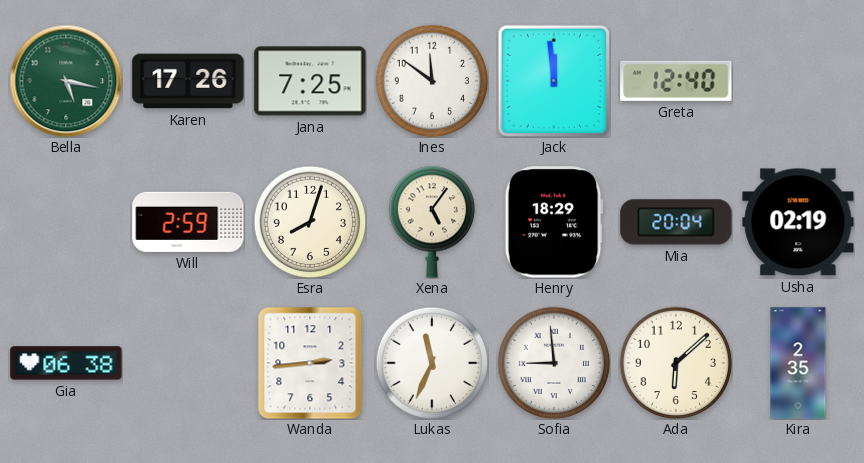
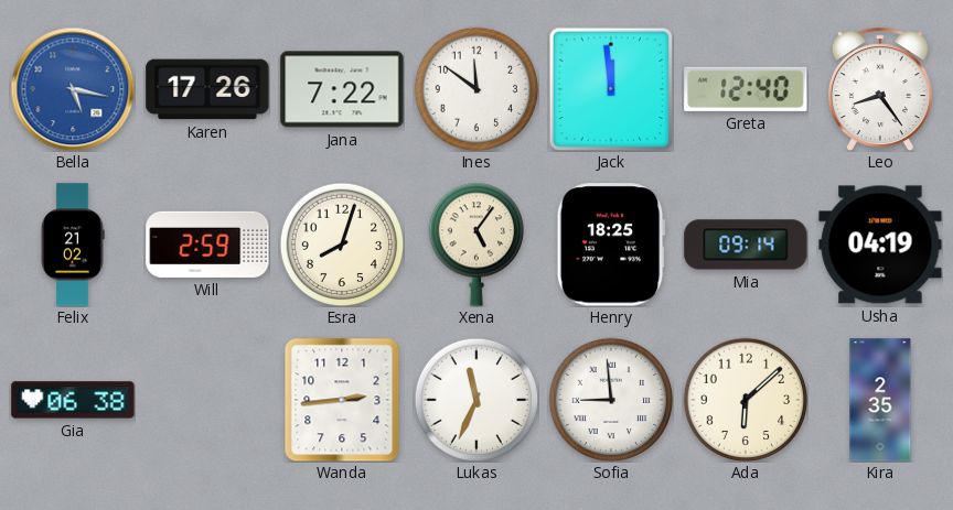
Bella dial: green -> blue (73, 89)
Jana: 7:25 -> 7:22 (342, 89)
Leo: none -> 8:24 (880, 89)
Felix: none -> 21:02 (73, 245)
Henry: 18:29 -> 18:25 (611, 245)
Mia: 20:04 -> 09:14 (746, 245)
Usha: 02:19 -> 04:19 (880, 245)
